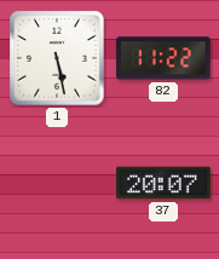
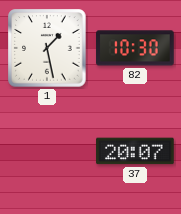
1: 5:28 -> 1:28 (47, 48)
82: 11:22 -> 10:30 (135, 48)
